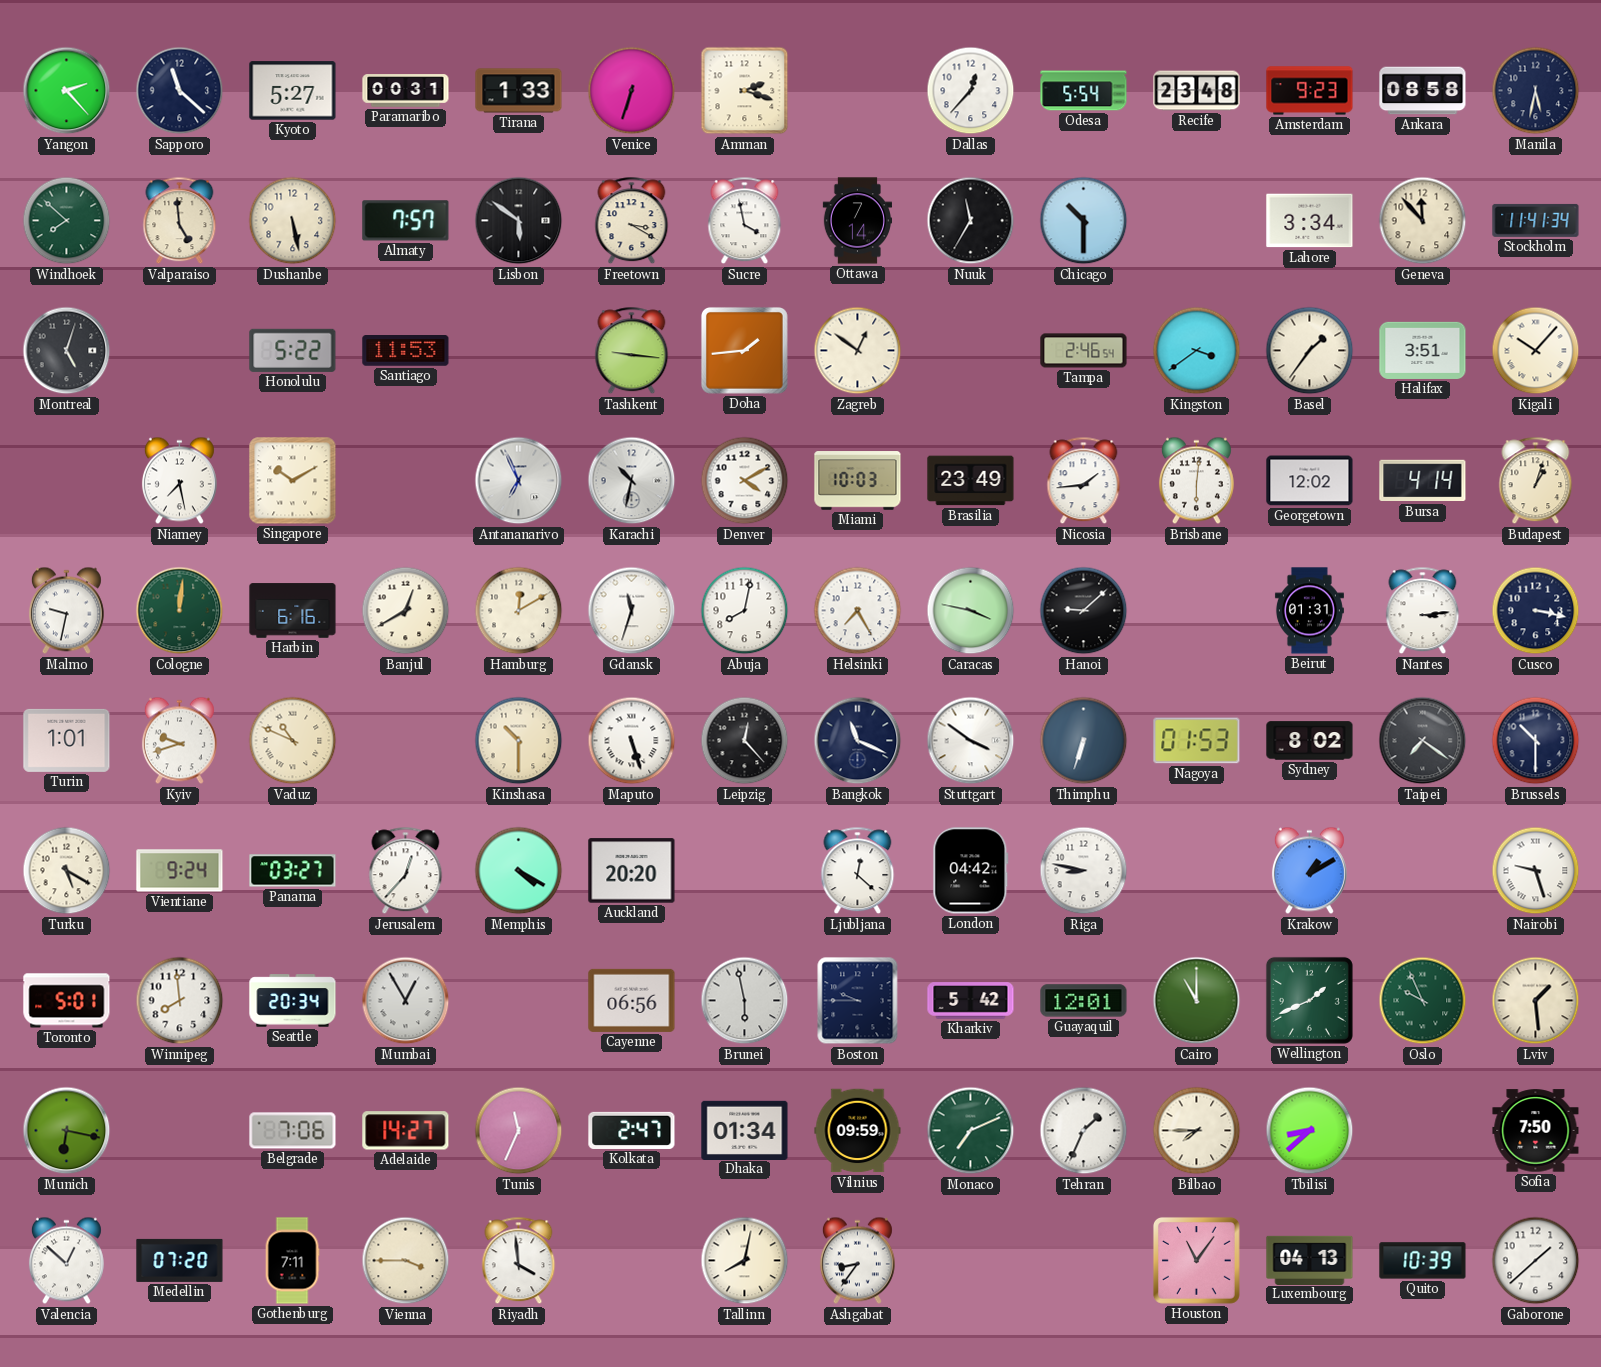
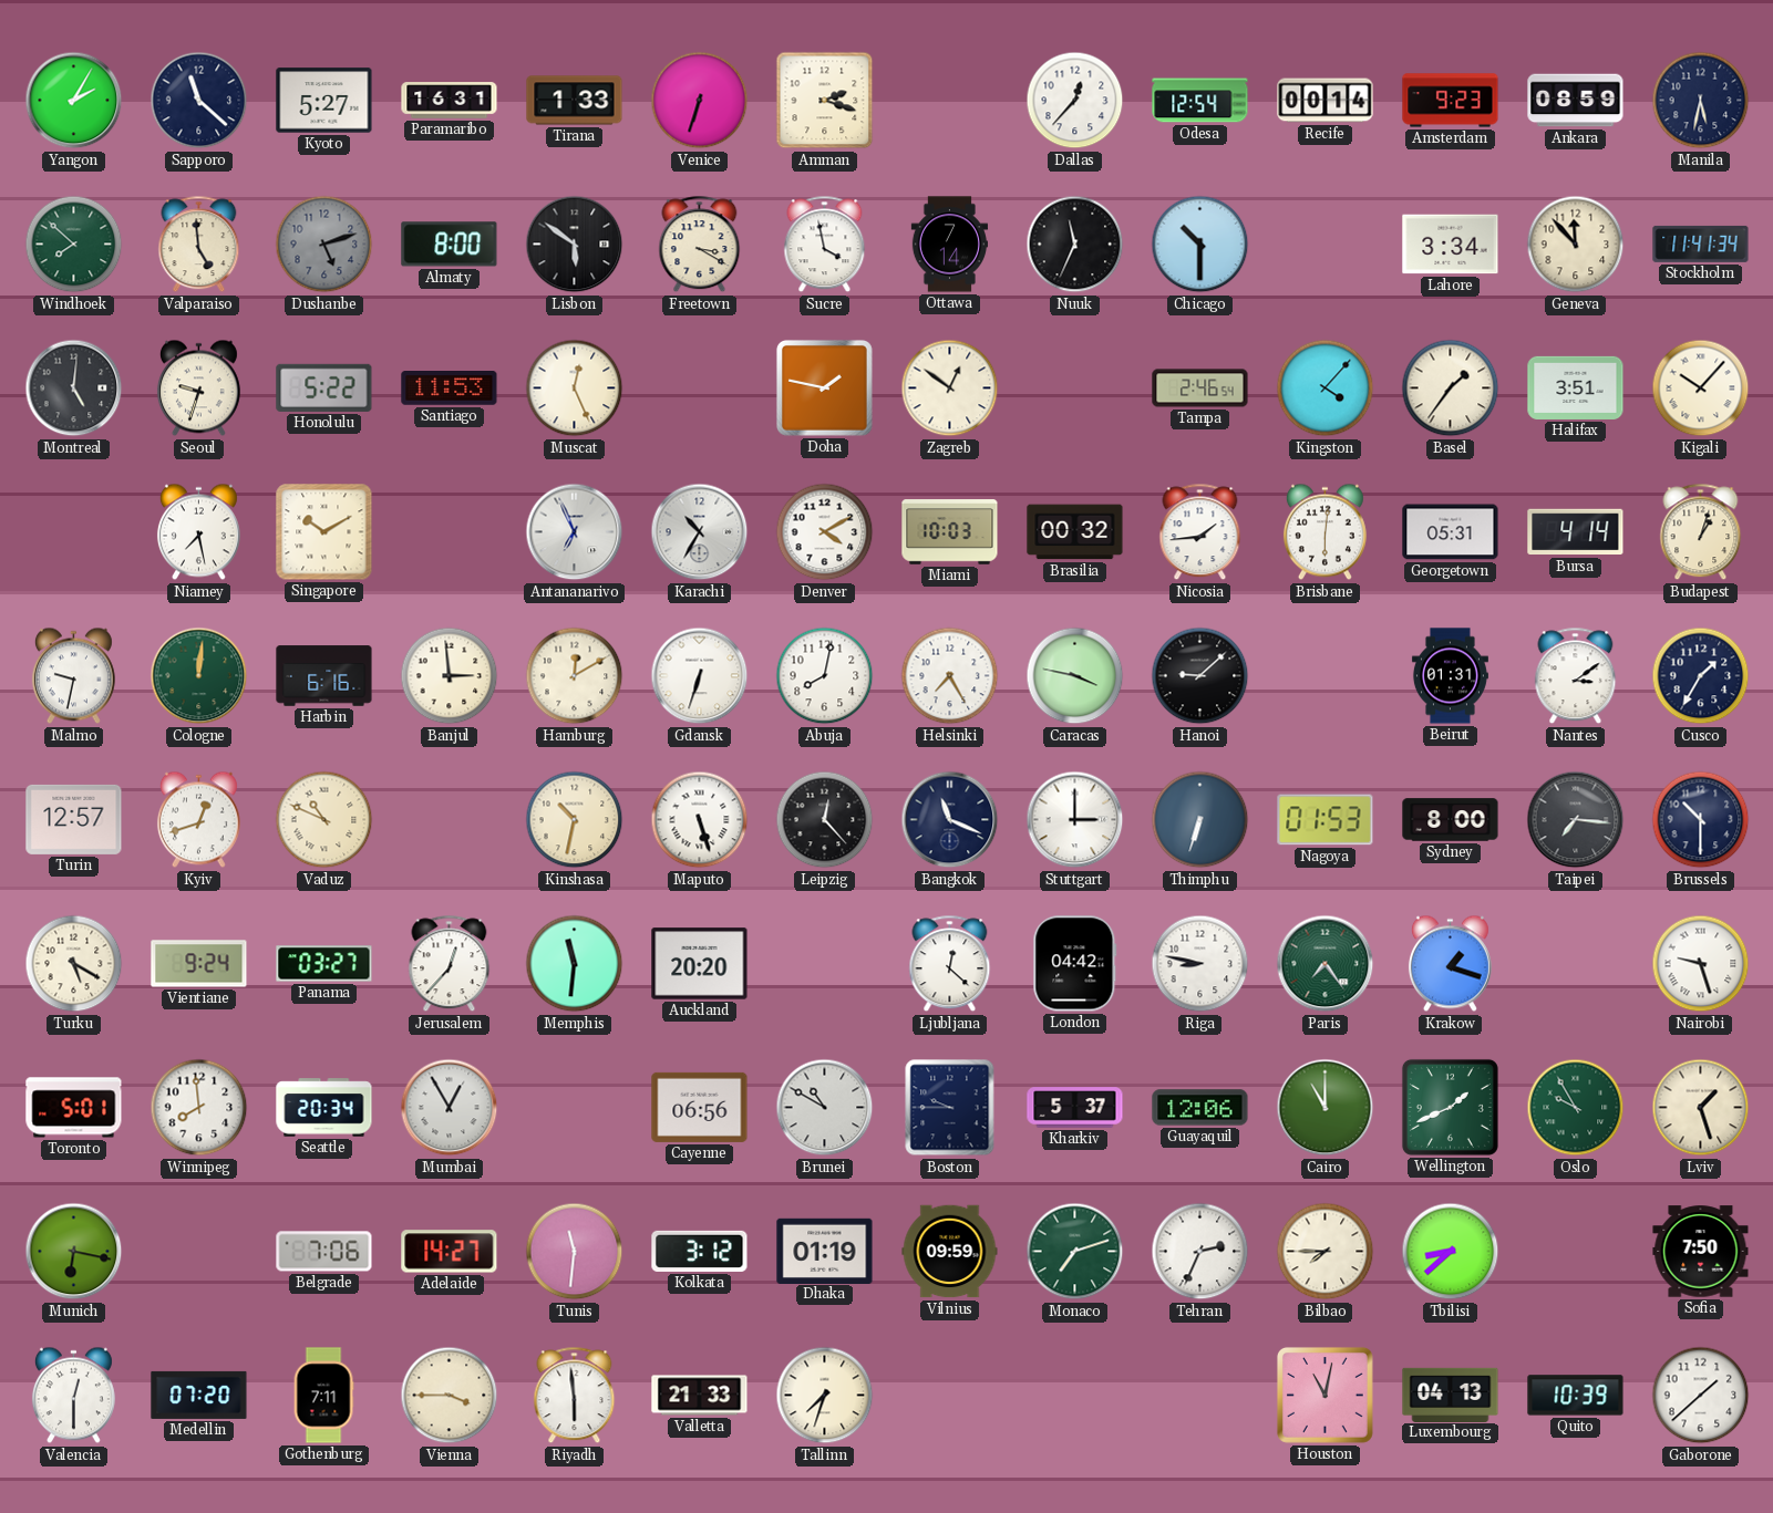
Yangon: 2:23 -> 2:05 (74, 101)
Paramaribo: 00:31 -> 16:31 (450, 101)
Odesa: 5:54 -> 12:54 (1200, 101)
Recife: 23:48 -> 00:14 (1326, 101)
Ankara: 08:58 -> 08:59 (1576, 101)
Dushanbe: 5:28 -> 5:12 (324, 245)
Dushanbe dial: cream -> grey (324, 245)
Almaty: 7:57 -> 8:00 (450, 245)
Nuuk: 11:35 -> 11:34 (1075, 245)
Montreal: 5:03 -> 5:01 (74, 388)
Seoul: none -> 9:33 (198, 388)
Muscat: none -> 12:26 (575, 388)
Tashkent: 9:16 -> none (632, 351)
Doha: 1:44 -> 1:47 (824, 387)
Kingston: 3:39 -> 4:07 (1326, 388)
Karachi: 10:32 -> 10:35 (700, 532)
Brasilia: 23:49 -> 00:32 (1075, 532)
Georgetown: 12:02 -> 05:31 (1451, 532)
Banjul: 12:40 -> 2:59 (450, 676)
Gdansk: 11:33 -> 6:33 (700, 676)
Nantes: 3:14 -> 3:09 (1576, 676)
Cusco: 3:17 -> 1:35 (1701, 676)
Turin: 1:01 -> 12:57 (74, 819)
Kyiv: 9:42 -> 12:42 (198, 820)
Kinshasa: 10:30 -> 10:32 (575, 820)
Stuttgart: 3:51 -> 3:00 (1075, 820)
Sydney: 8:02 -> 8:00 (1451, 820)
Taipei: 7:21 -> 7:16 (1576, 820)
Memphis: 4:20 -> 11:31 (575, 964)
Paris: none -> 7:24 (1326, 964)
Krakow: 1:10 -> 1:18 (1450, 964)
Brunei: 5:58 -> 10:50 (825, 1108)
Kharkiv: 5:42 -> 5:37 (1075, 1108)
Guayaquil: 12:01 -> 12:06 (1200, 1108)
Oslo: 9:56 -> 9:55 (1576, 1108)
Lviv: 1:29 -> 1:27 (1701, 1108)
Tunis: 11:34 -> 11:31 (575, 1252)
Kolkata: 2:47 -> 3:12 (700, 1251)
Dhaka: 01:34 -> 01:19 (825, 1251)
Monaco: 7:11 -> 7:12 (1075, 1252)
Tehran: 1:34 -> 2:34 (1200, 1252)
Valencia: 12:52 -> 12:30 (73, 1396)
Riyadh: 3:59 -> 5:59 (575, 1396)
Valletta: none -> 21:33 (700, 1396)
Tallinn: 8:02 -> 7:33 (825, 1396)
Ashgabat: 8:36 -> none (857, 1261)
Houston: 11:06 -> 11:02 (1324, 1395)
